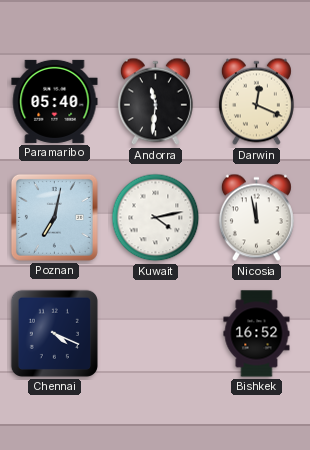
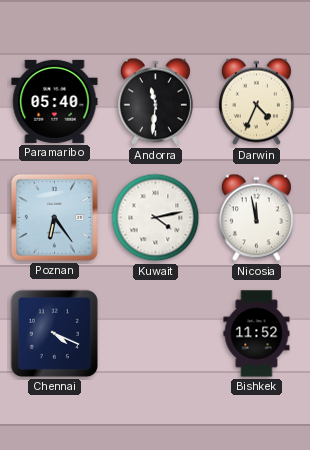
Darwin: 12:19 -> 4:34 (256, 102)
Poznan: 7:02 -> 6:24 (54, 217)
Bishkek: 16:52 -> 11:52 (257, 334)
